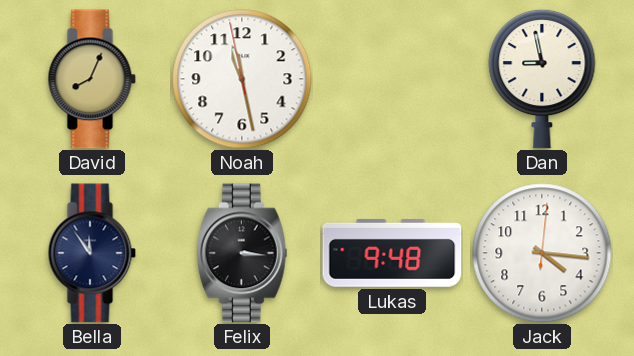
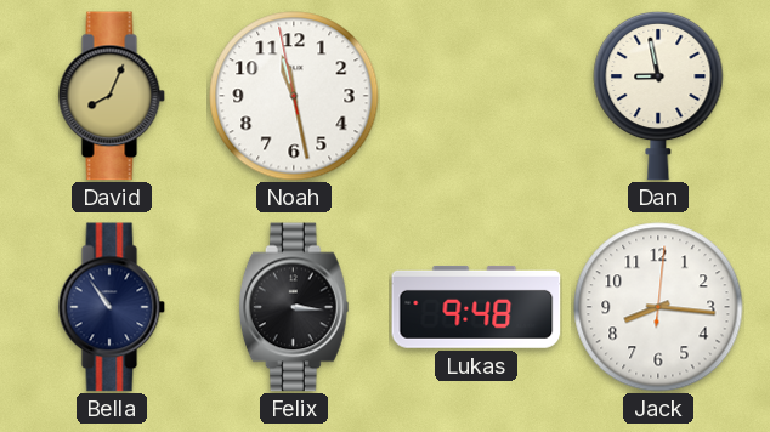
Bella: 11:54 -> 10:54 (112, 307)
Jack: 4:16 -> 8:16 (658, 307)
